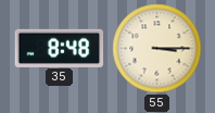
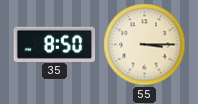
35: 8:48 -> 8:50 (55, 44)
